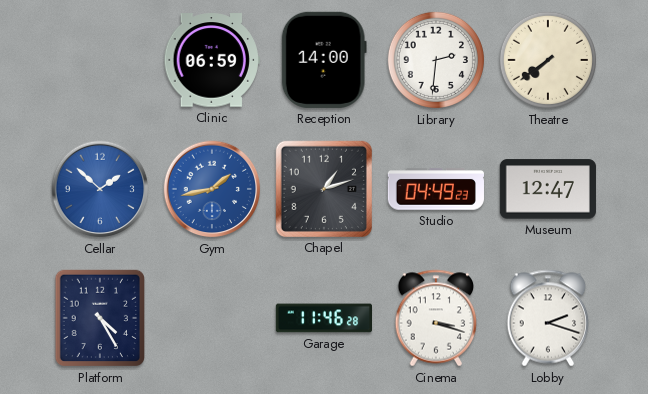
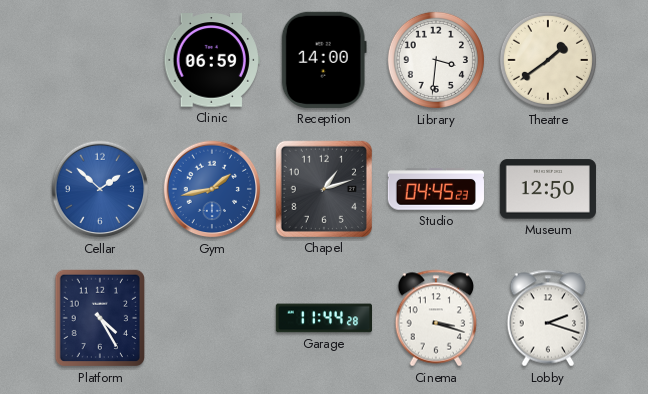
Library: 2:31 -> 3:31 (436, 60)
Theatre: 7:39 -> 1:39 (548, 60)
Studio: 04:49 -> 04:45 (436, 189)
Museum: 12:47 -> 12:50 (548, 189)
Garage: 11:46 -> 11:44 (323, 318)
